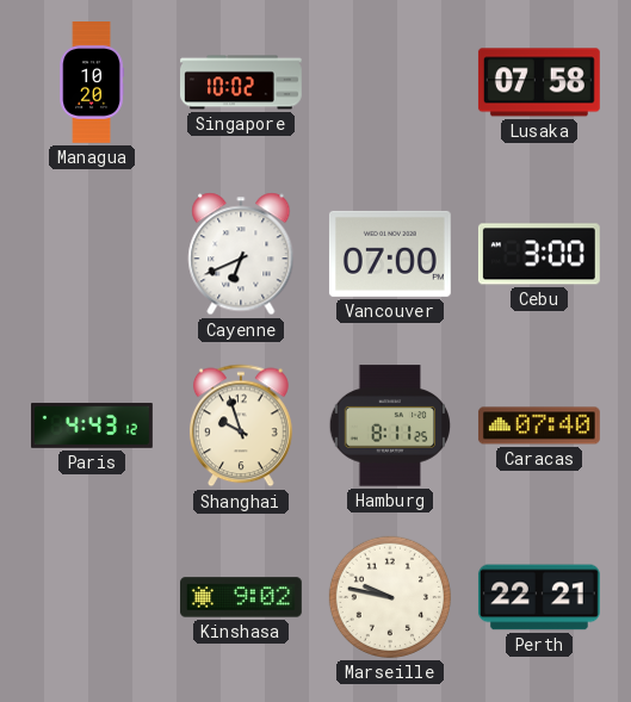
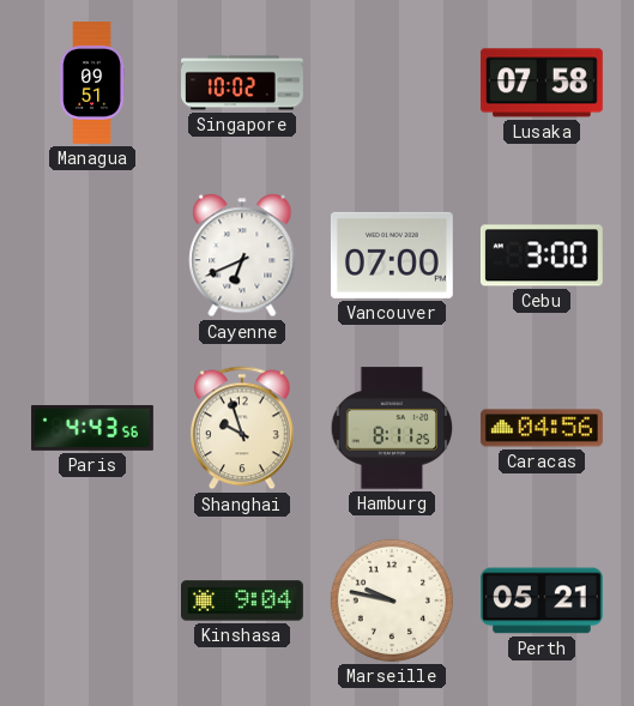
Managua: 10:20 -> 09:51 (91, 84)
Paris: 4:43:12 -> 4:43:56 (93, 428)
Caracas: 07:40 -> 04:56 (542, 428)
Kinshasa: 9:02 -> 9:04 (243, 601)
Perth: 22:21 -> 05:21 (542, 601)
